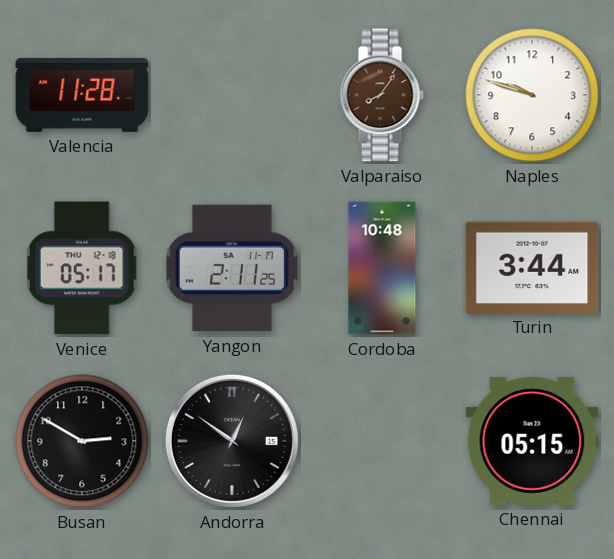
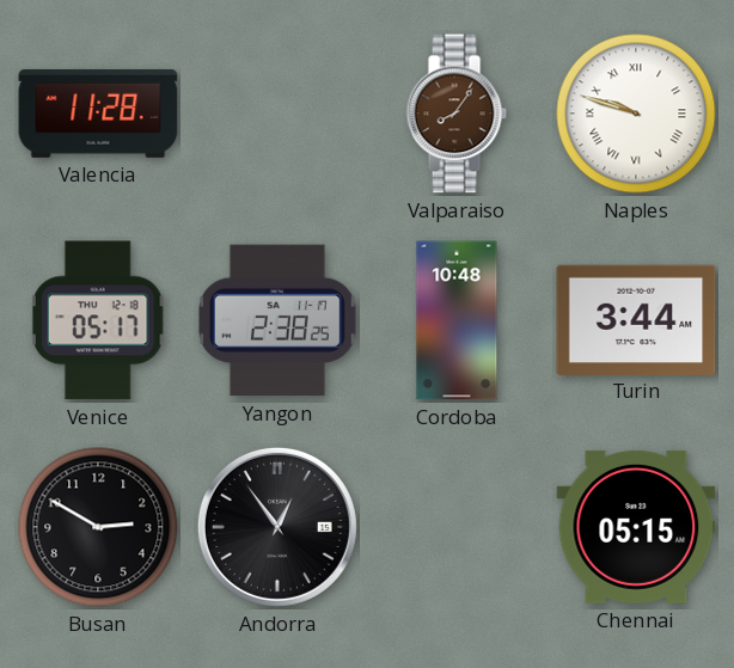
Naples numerals: Arabic -> Roman (636, 114)
Yangon: 2:11 -> 2:38 (277, 320)
Andorra: 12:51 -> 12:54 (277, 527)
